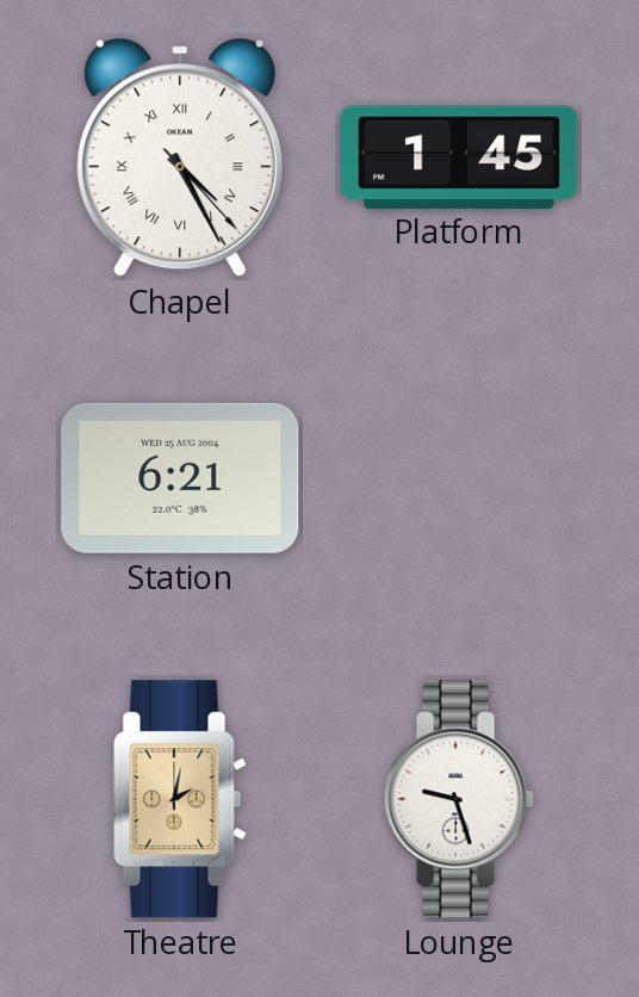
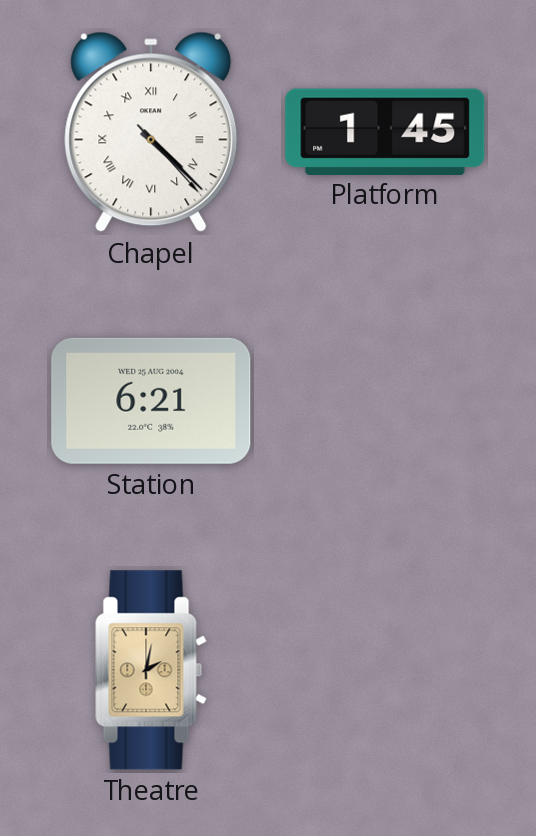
Chapel: 4:25 -> 4:22 (151, 132)
Lounge: 9:27 -> none (459, 799)
